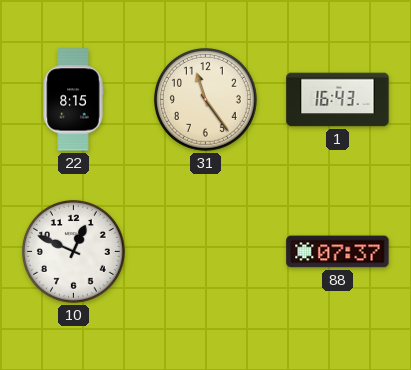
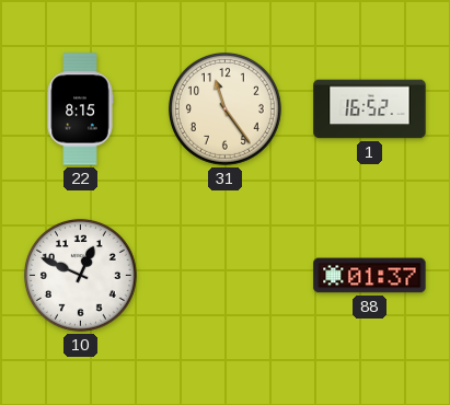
1: 16:43 -> 16:52 (370, 109)
88: 07:37 -> 01:37 (370, 276)
